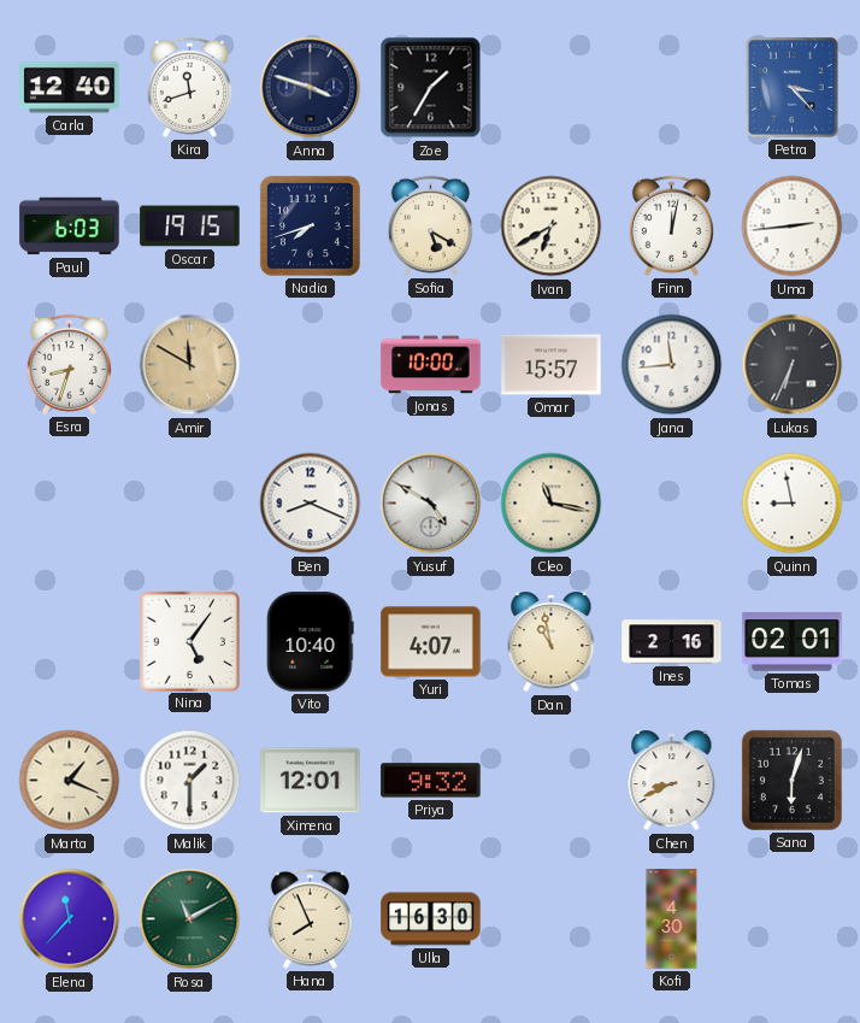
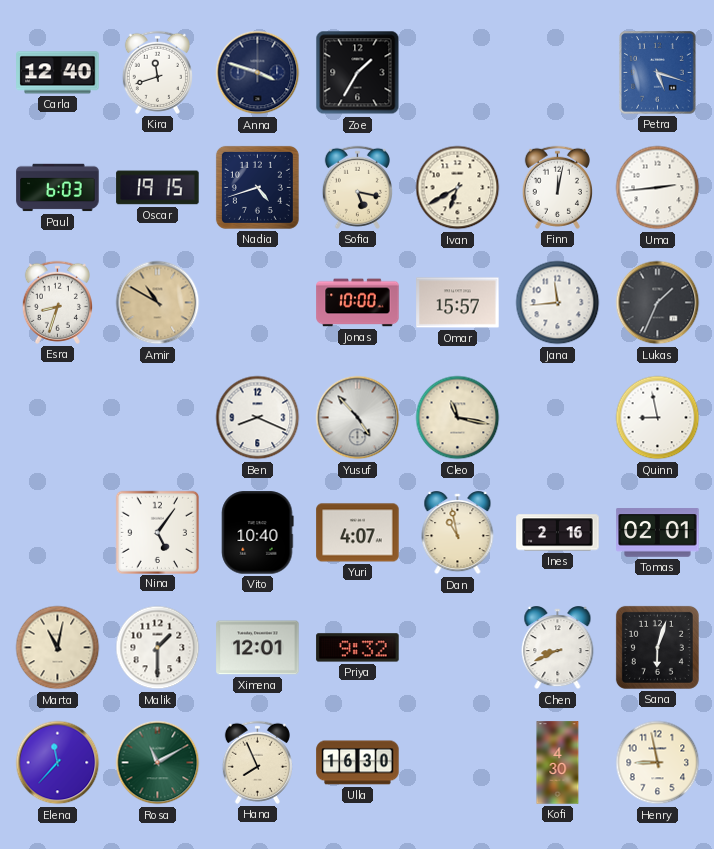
Petra: 3:23 -> 5:18 (658, 73)
Nadia: 7:42 -> 4:42 (257, 187)
Sofia: 5:20 -> 5:17 (357, 187)
Amir: 11:50 -> 10:50 (158, 303)
Lukas: 6:34 -> 1:34 (658, 303)
Yusuf: 4:50 -> 4:53 (358, 418)
Marta: 1:19 -> 11:02 (58, 648)
Henry: none -> 8:58 (658, 763)
